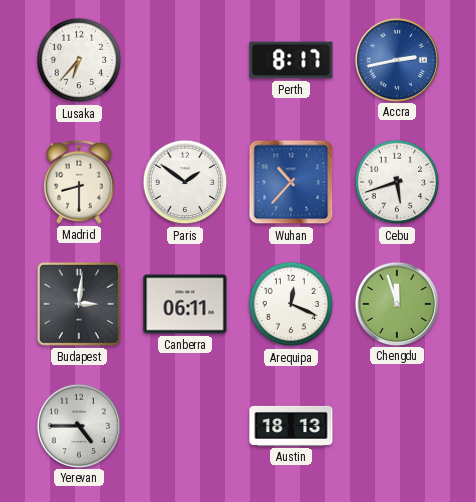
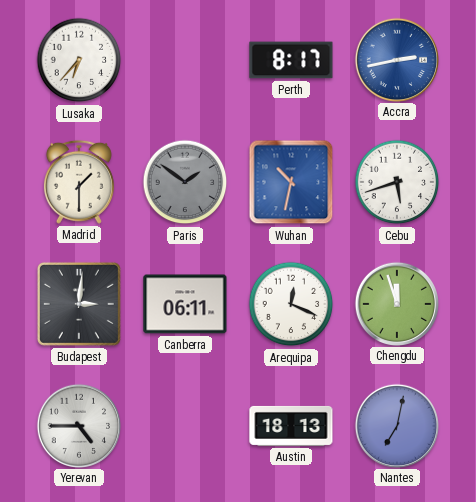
Madrid: 8:30 -> 1:30 (79, 182)
Paris dial: white -> grey (185, 182)
Wuhan: 10:37 -> 10:32 (291, 182)
Nantes: none -> 7:02 (396, 425)
